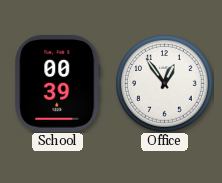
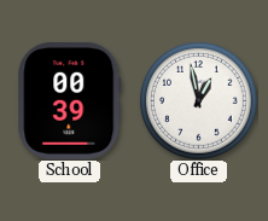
Office: 12:54 -> 12:58 (199, 101)
